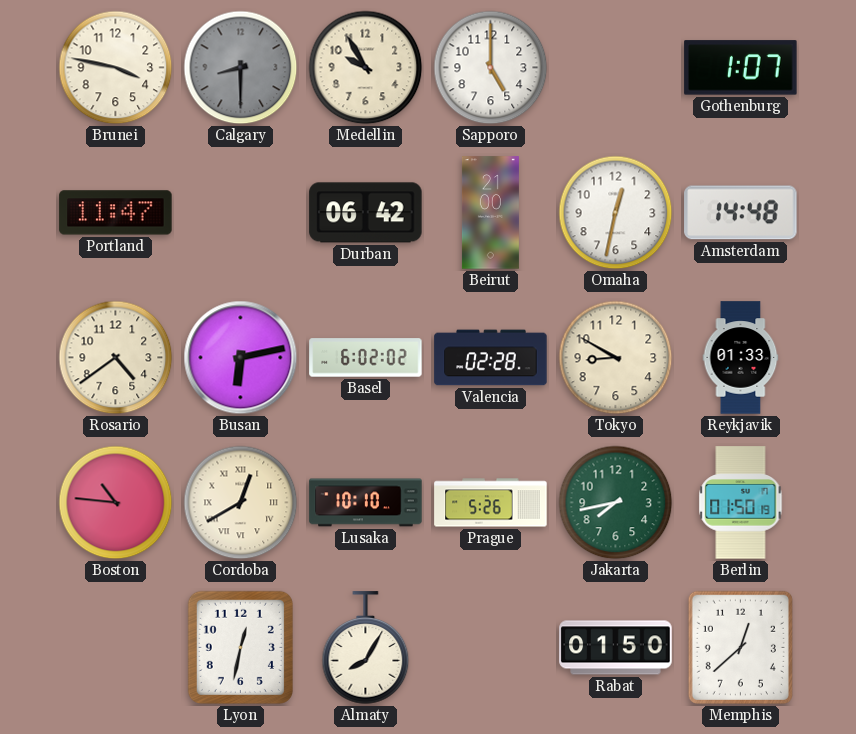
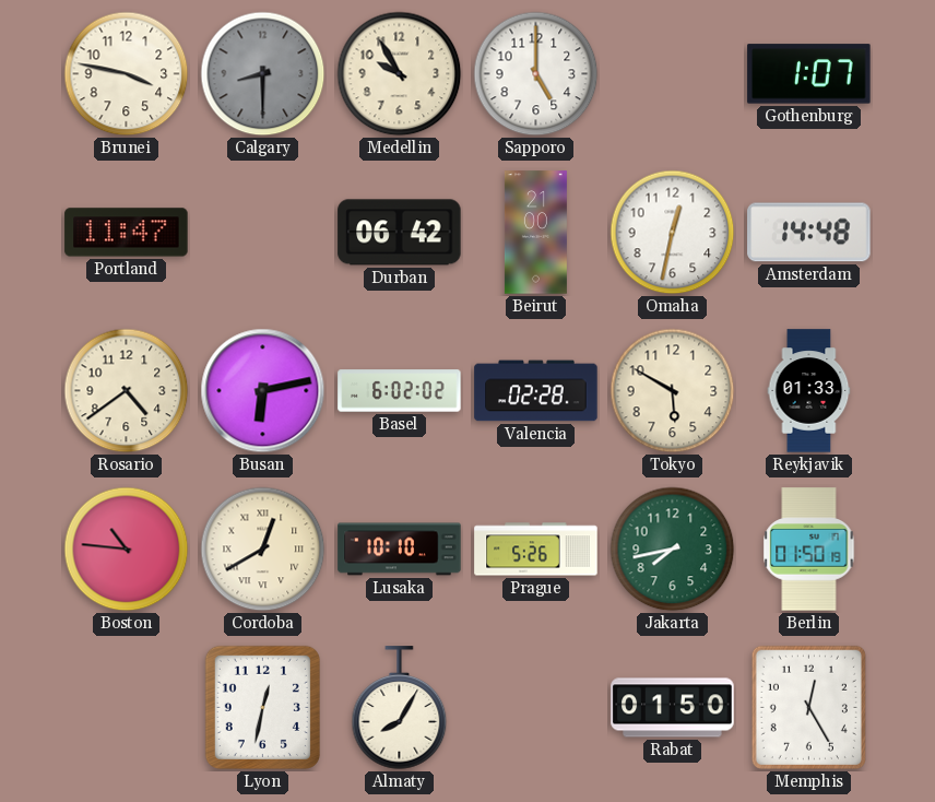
Tokyo: 8:50 -> 5:50 (673, 391)
Memphis: 12:38 -> 12:25 (808, 707)
